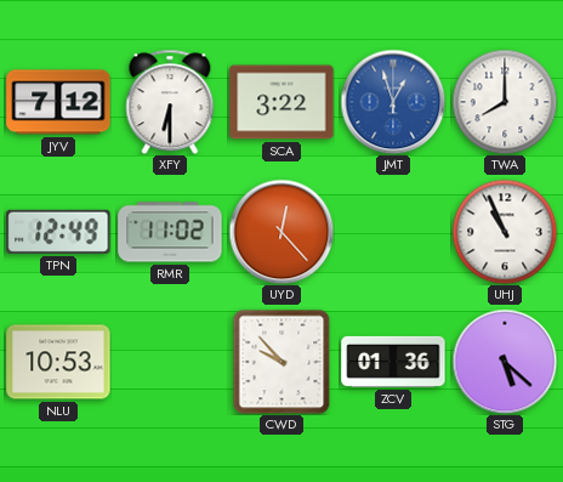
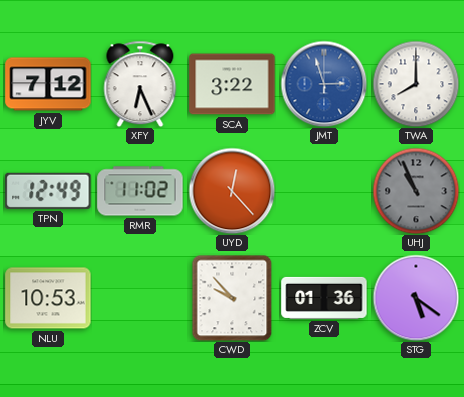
XFY: 6:30 -> 6:26 (140, 84)
JMT: 12:57 -> 2:57 (324, 84)
UHJ dial: white -> grey (416, 191)
STG: 5:22 -> 5:21 (416, 298)
